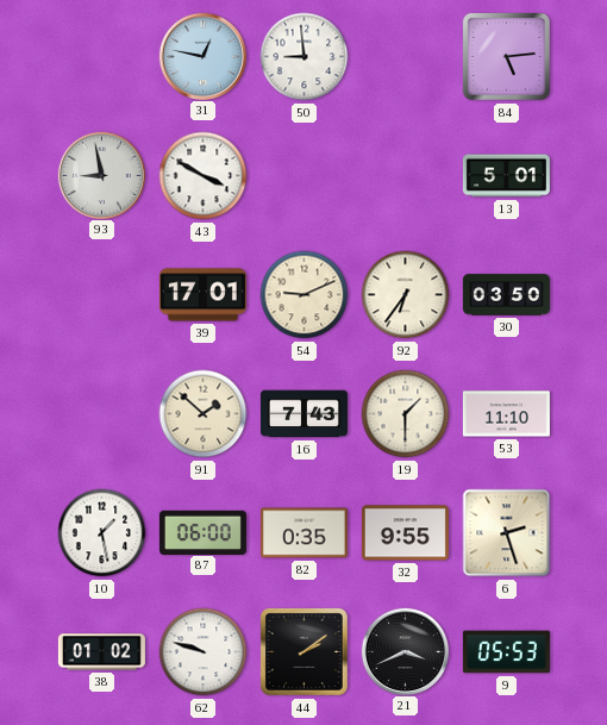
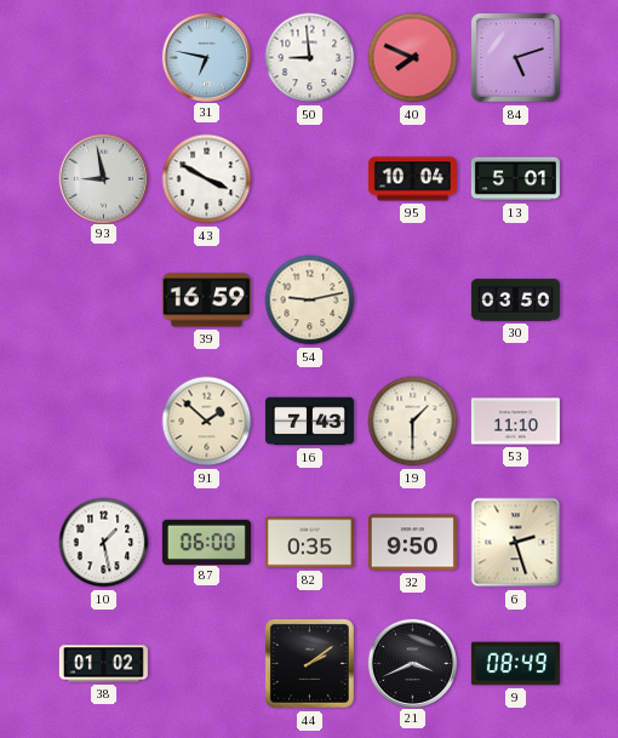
31: 12:47 -> 6:47 (206, 57)
40: none -> 7:49 (413, 58)
84: 5:14 -> 5:12 (515, 57)
95: none -> 10:04 (412, 179)
39: 17:01 -> 16:59 (206, 301)
54: 9:11 -> 9:13 (310, 301)
92: 6:36 -> none (406, 295)
32: 9:55 -> 9:50 (412, 543)
62: 9:48 -> none (204, 652)
9: 05:53 -> 08:49 (515, 664)
